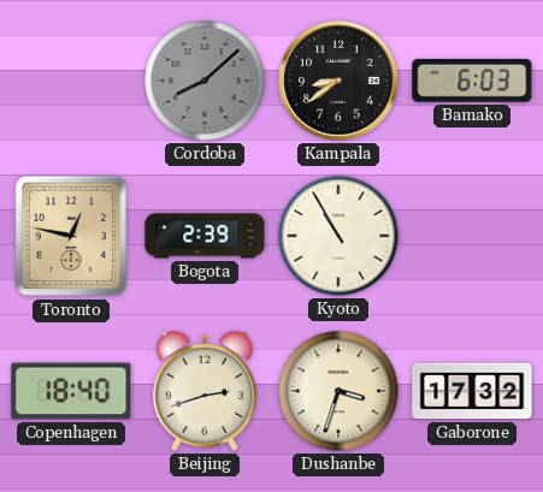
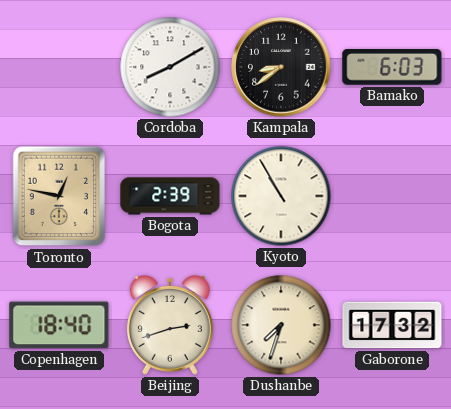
Cordoba: 8:08 -> 8:10 (170, 67)
Cordoba dial: grey -> white (170, 67)
Dushanbe: 3:33 -> 7:33 (281, 325)
